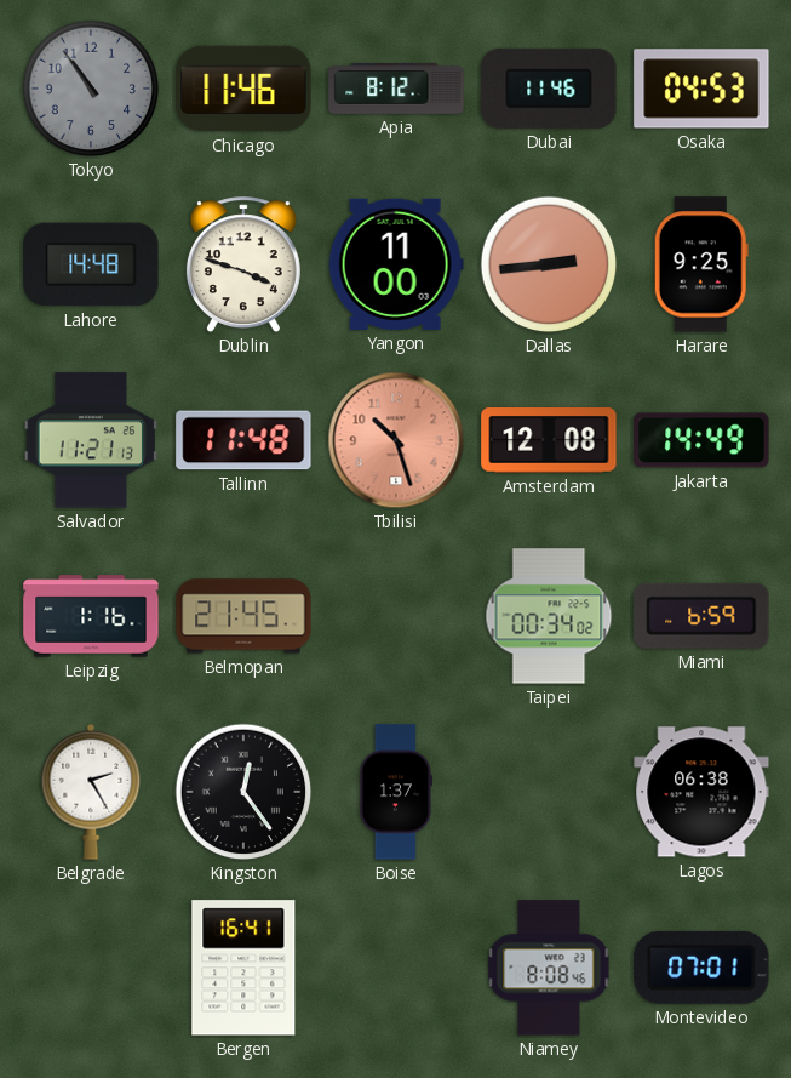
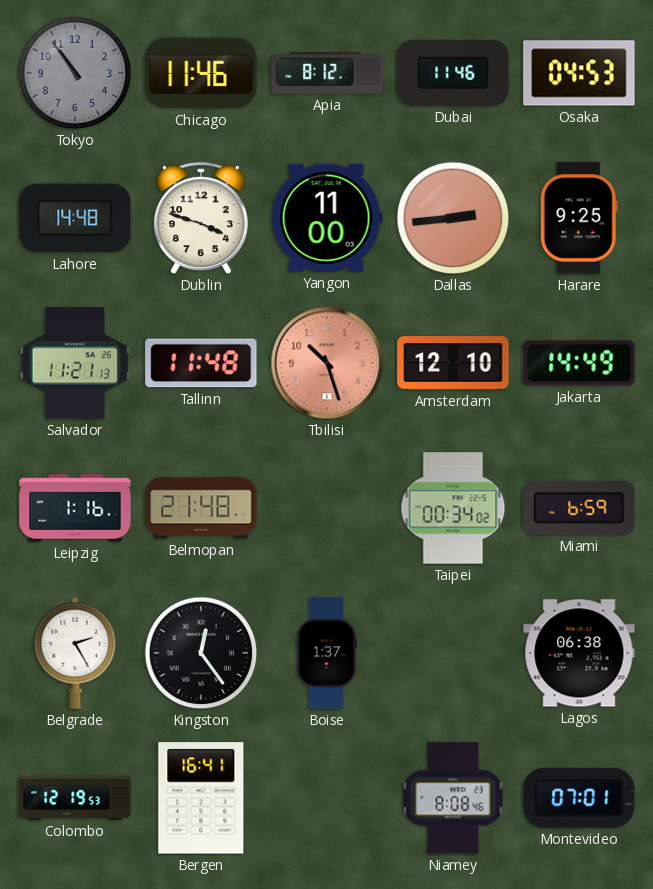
Amsterdam: 12:08 -> 12:10 (453, 363)
Belmopan: 21:45 -> 21:48 (201, 508)
Colombo: none -> 12:19 (75, 798)
